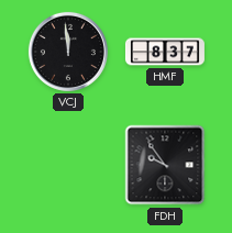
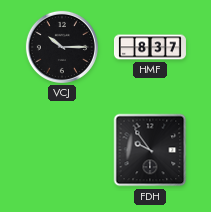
VCJ: 11:59 -> 10:15 (62, 47)
